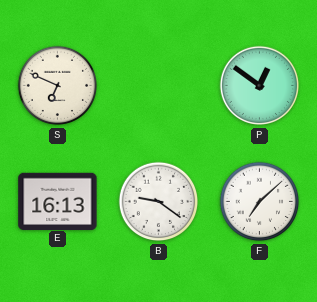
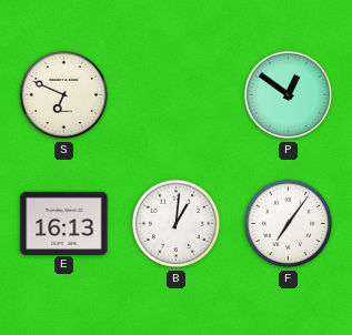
B: 9:21 -> 1:01 (177, 224)
F: 7:08 -> 7:06 (289, 224)
